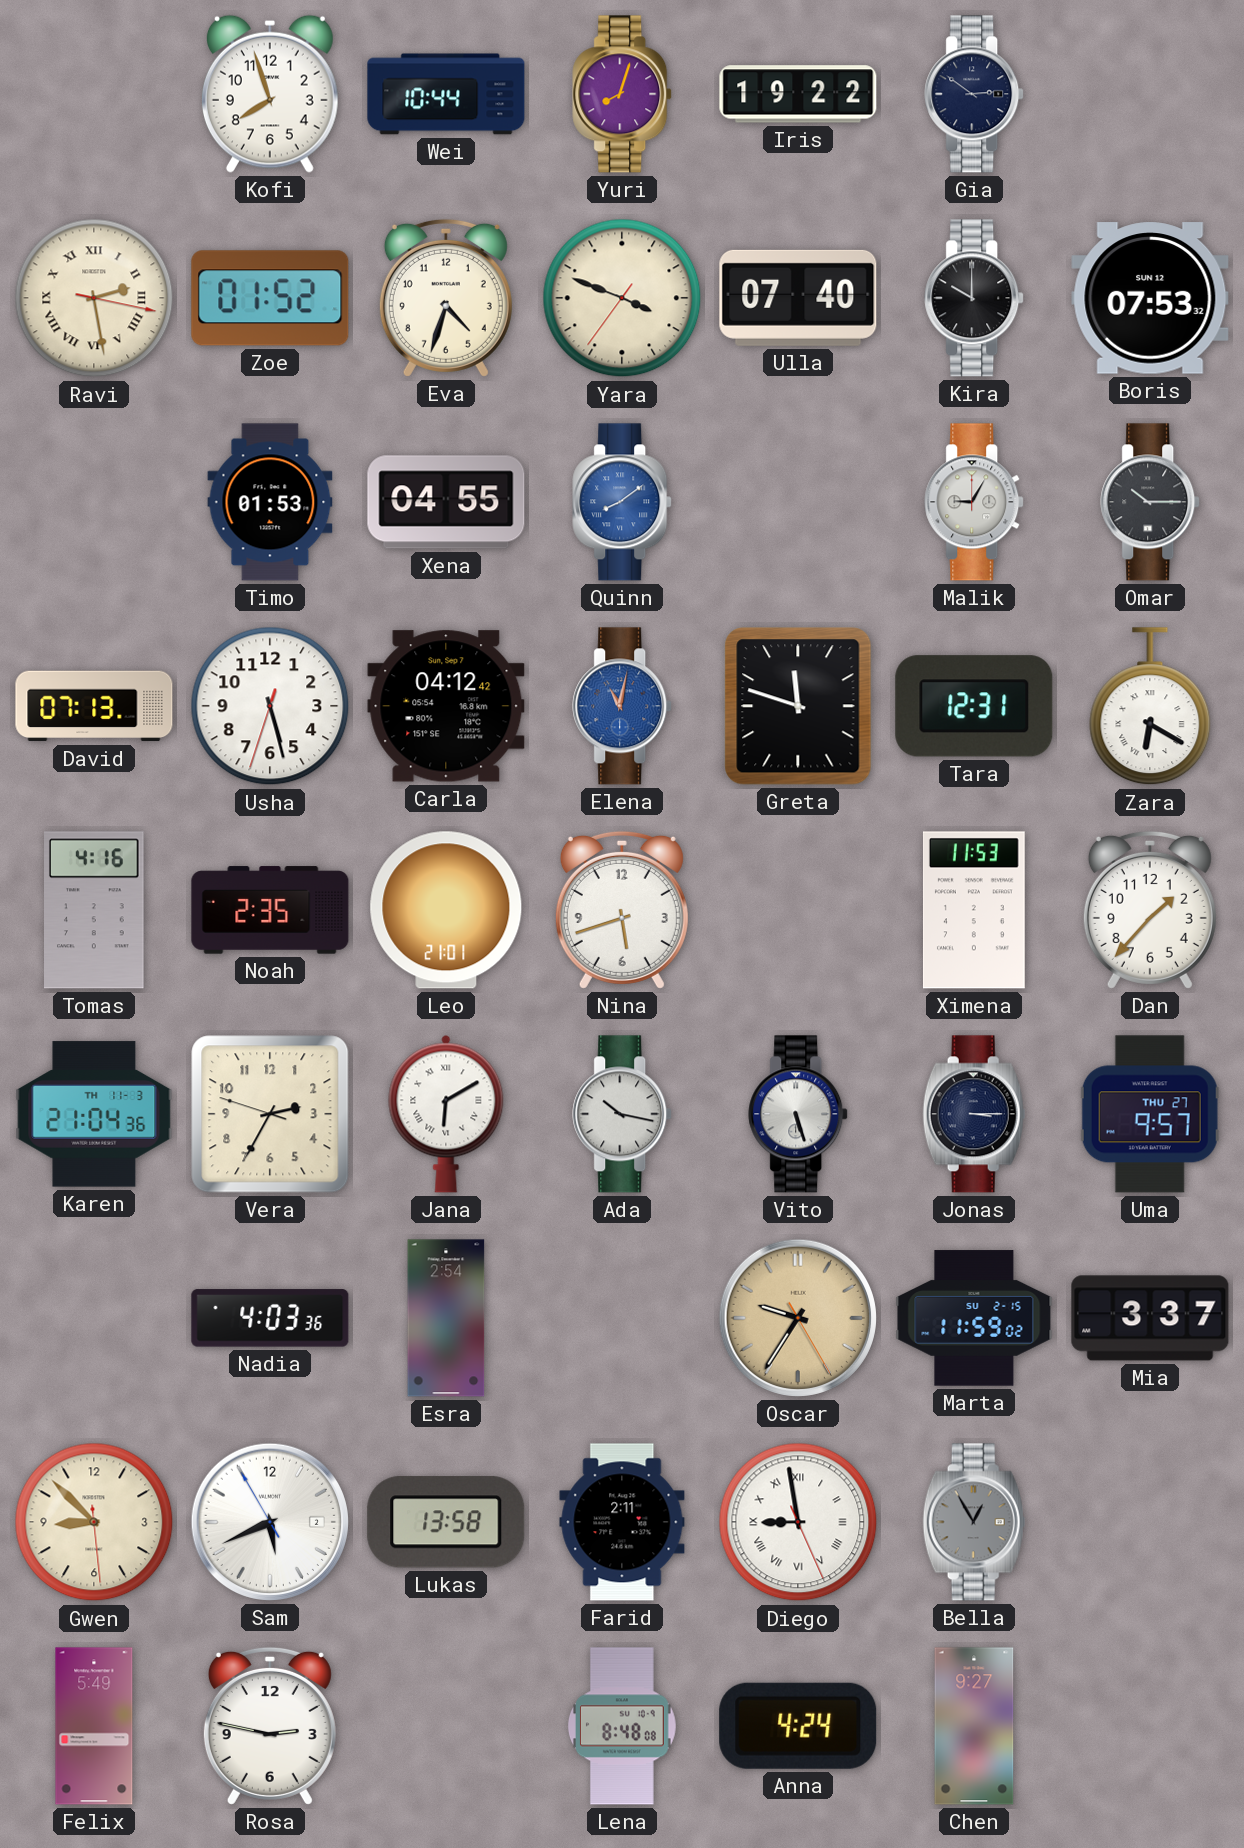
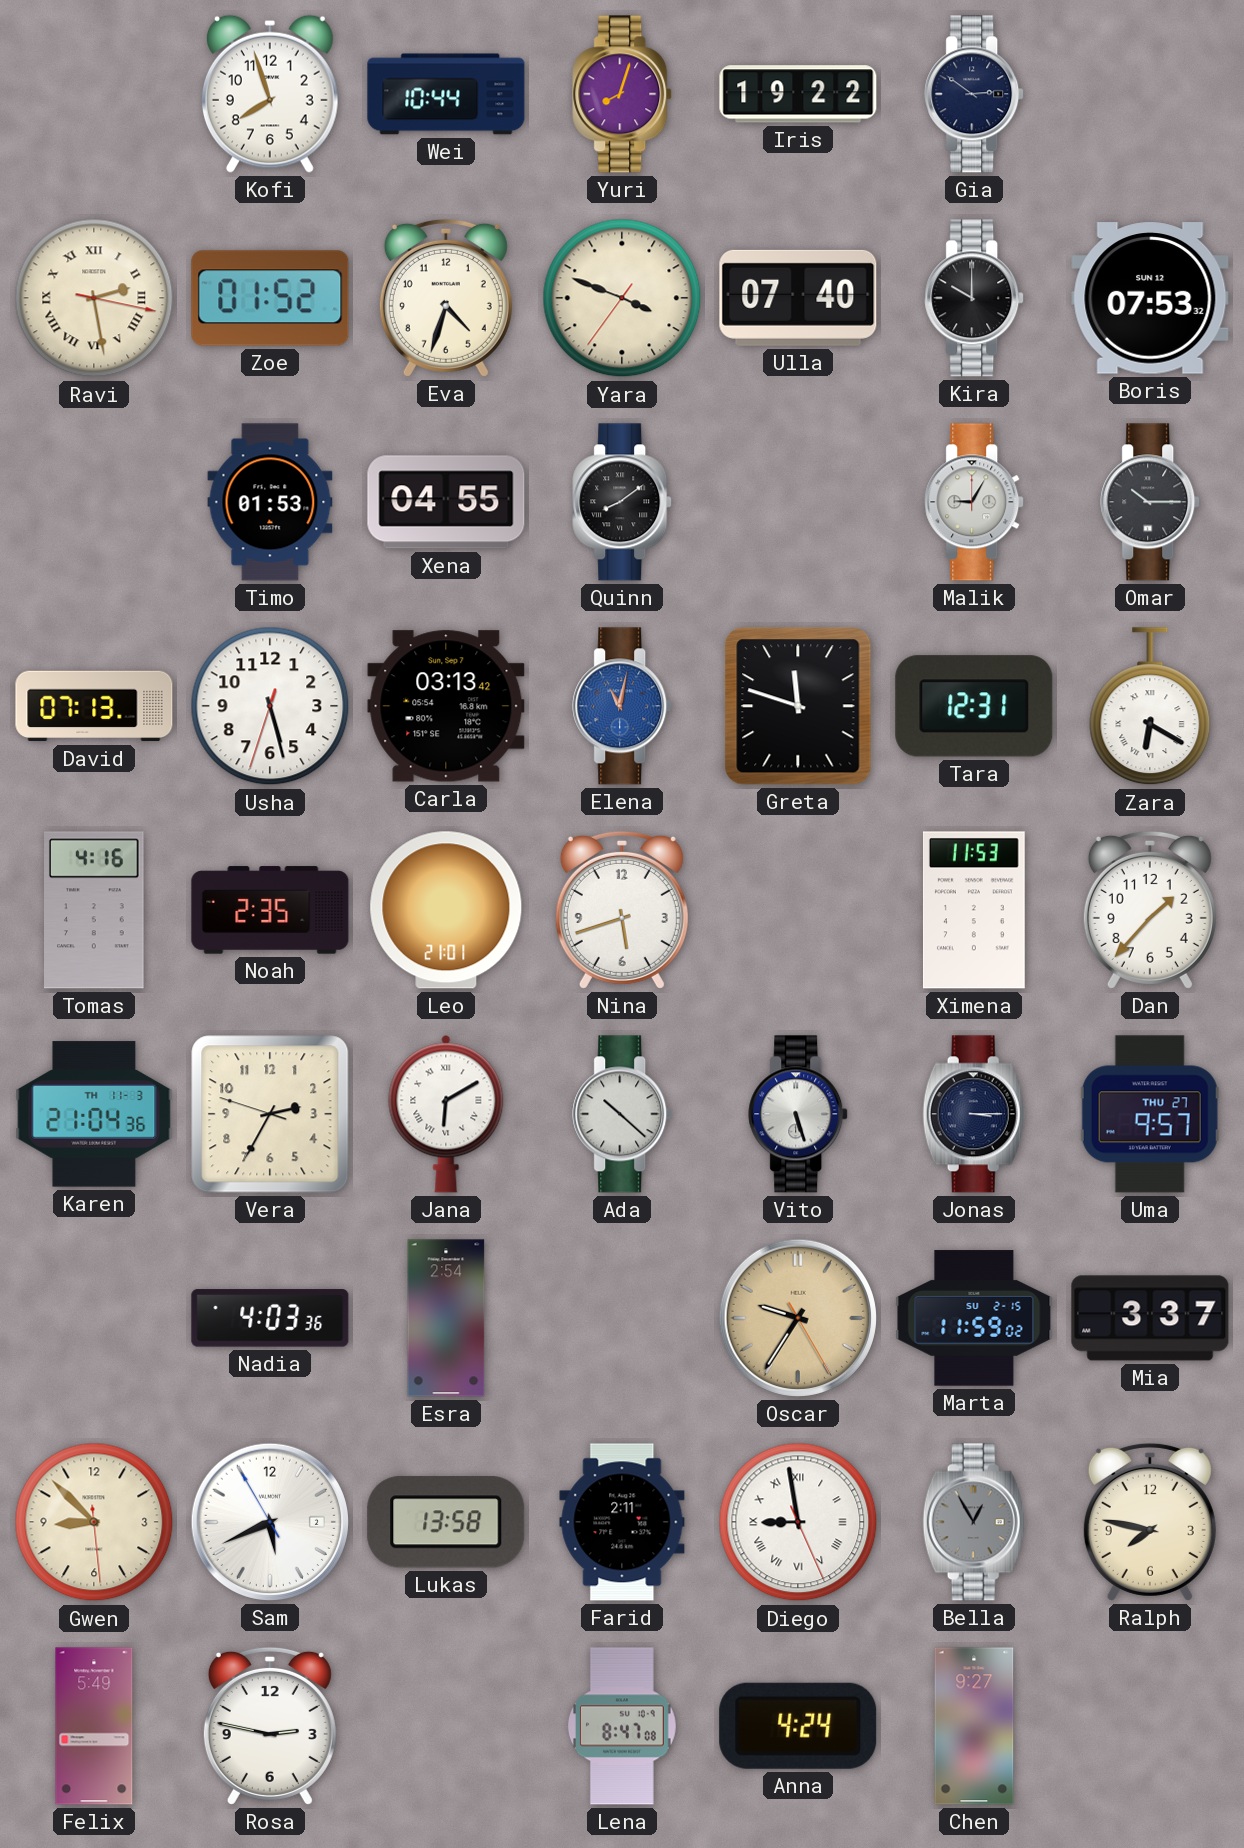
Quinn dial: blue -> black (623, 502)
Carla: 04:12 -> 03:13 (446, 706)
Ada: 10:17 -> 10:22 (623, 1114)
Ralph: none -> 7:47 (1150, 1522)
Lena: 8:48 -> 8:47 (623, 1726)
